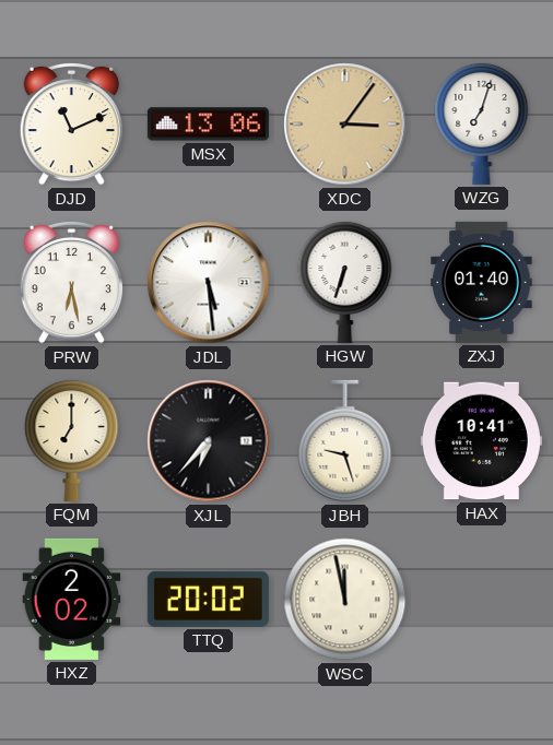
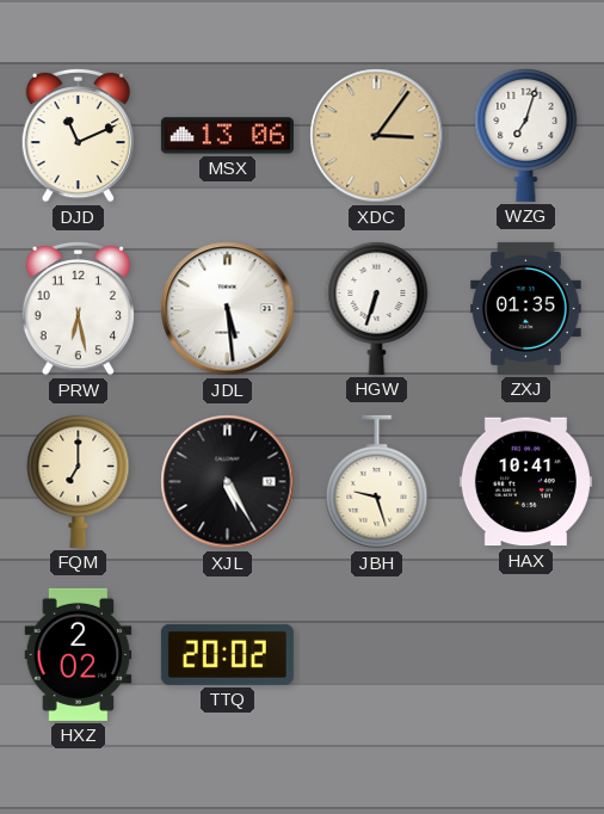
ZXJ: 01:40 -> 01:35 (526, 308)
XJL: 6:37 -> 5:25 (228, 482)
WSC: 11:58 -> none (345, 600)
